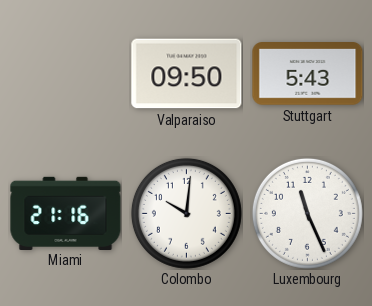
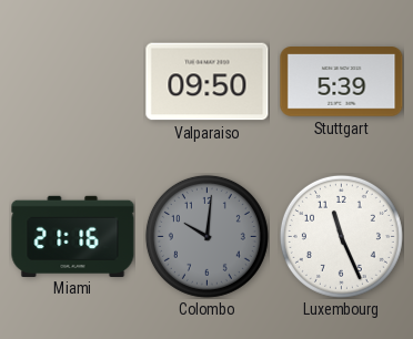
Stuttgart: 5:43 -> 5:39 (342, 82)
Colombo dial: white -> grey (206, 236)
